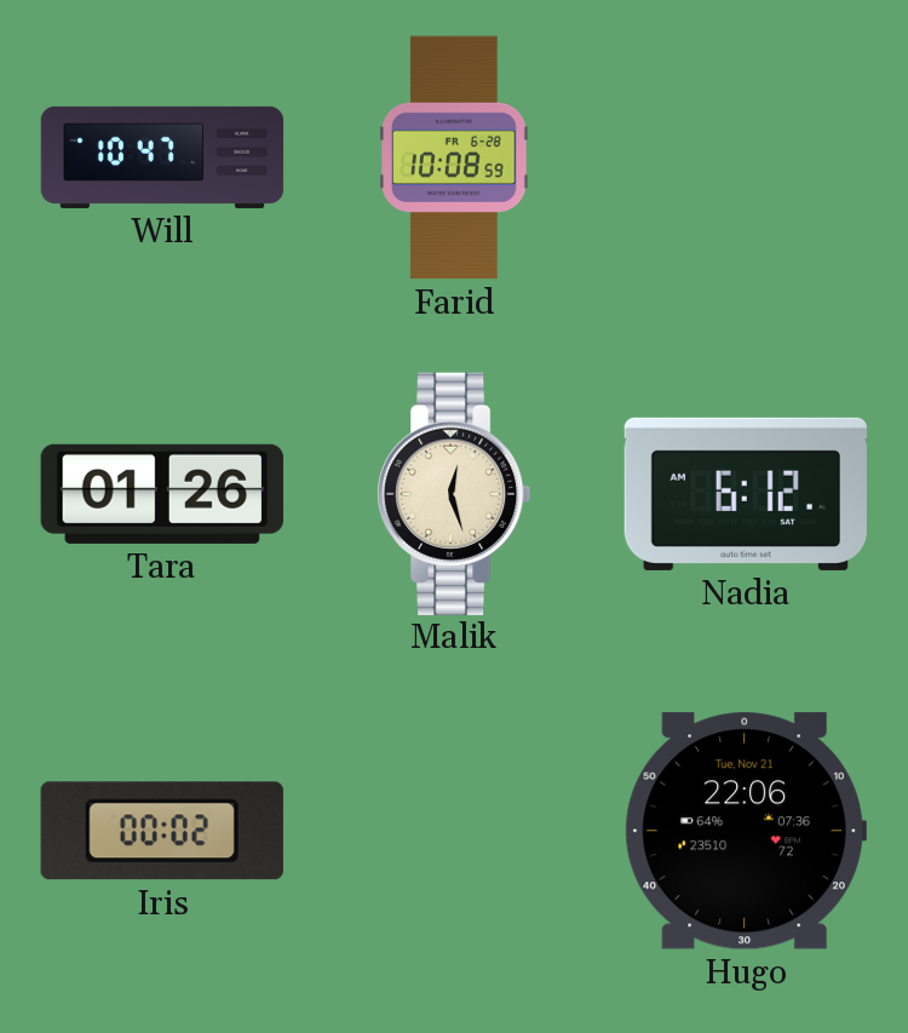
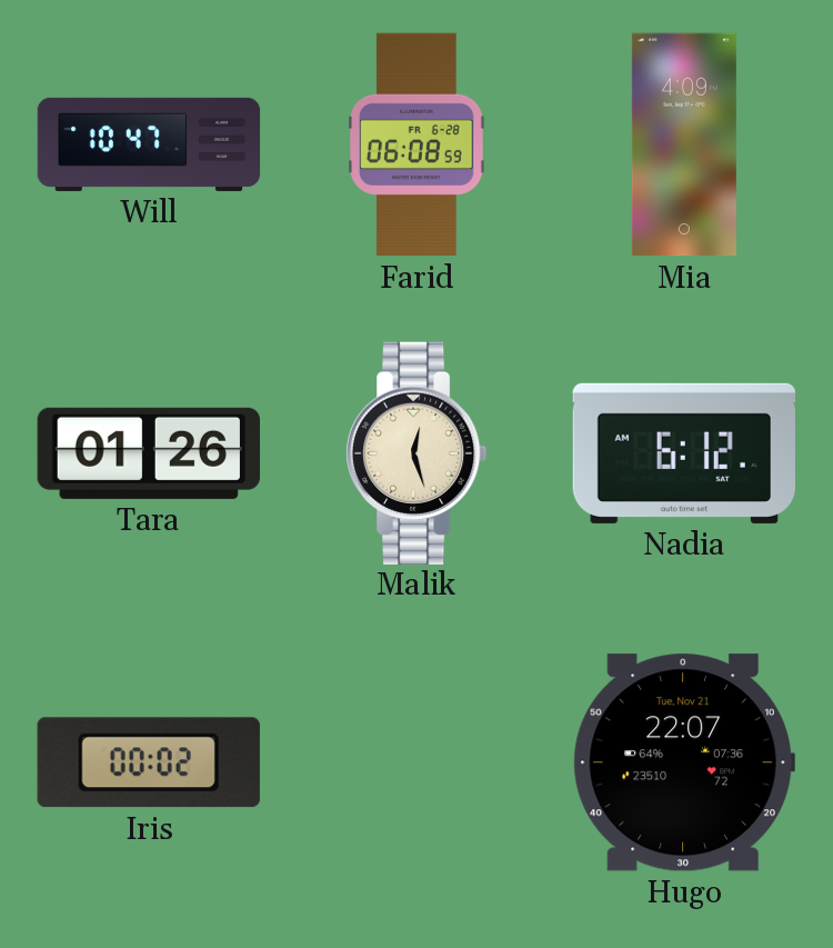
Farid: 10:08 -> 06:08 (416, 144)
Mia: none -> 4:09 (684, 144)
Hugo: 22:06 -> 22:07 (684, 762)
